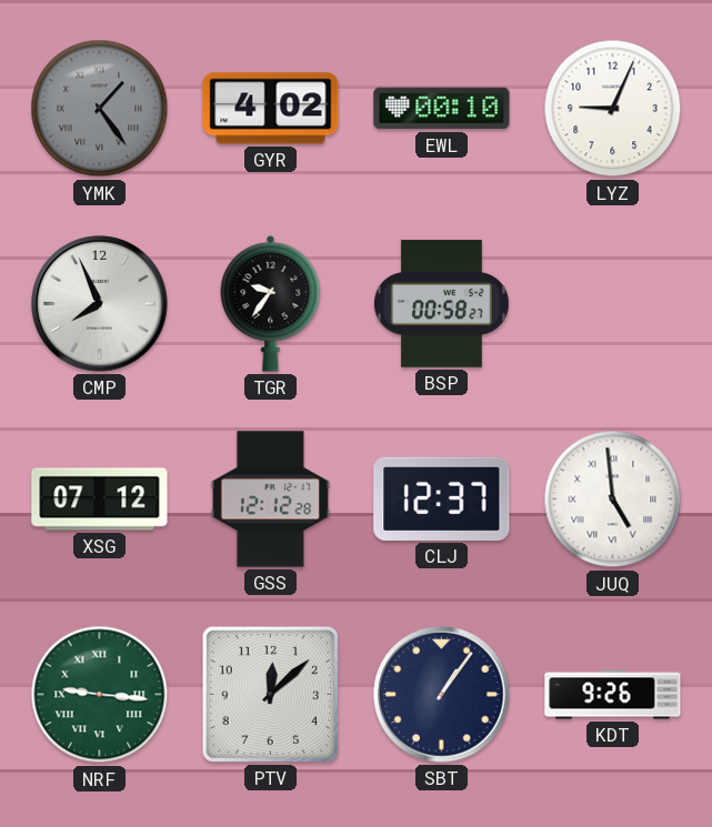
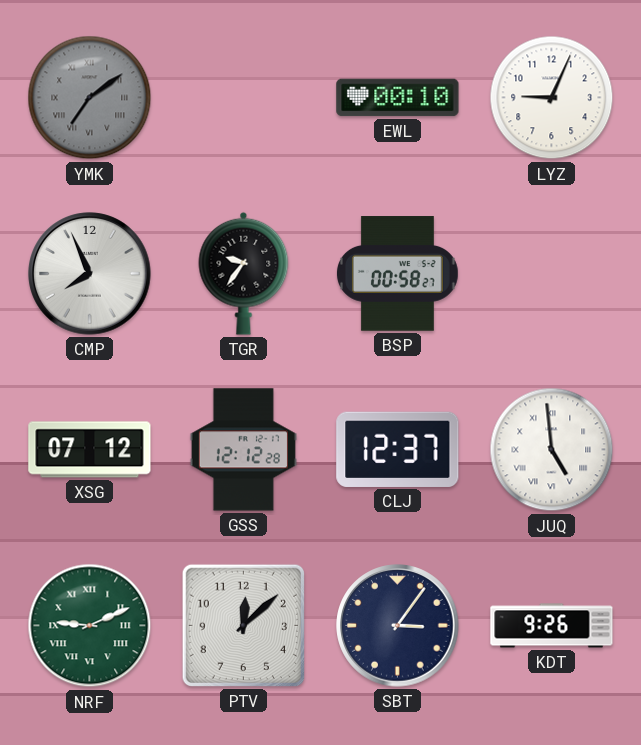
YMK: 1:24 -> 7:09 (90, 98)
GYR: 4:02 -> none (271, 109)
NRF: 9:16 -> 9:11 (90, 626)
SBT: 1:06 -> 3:06 (398, 626)
